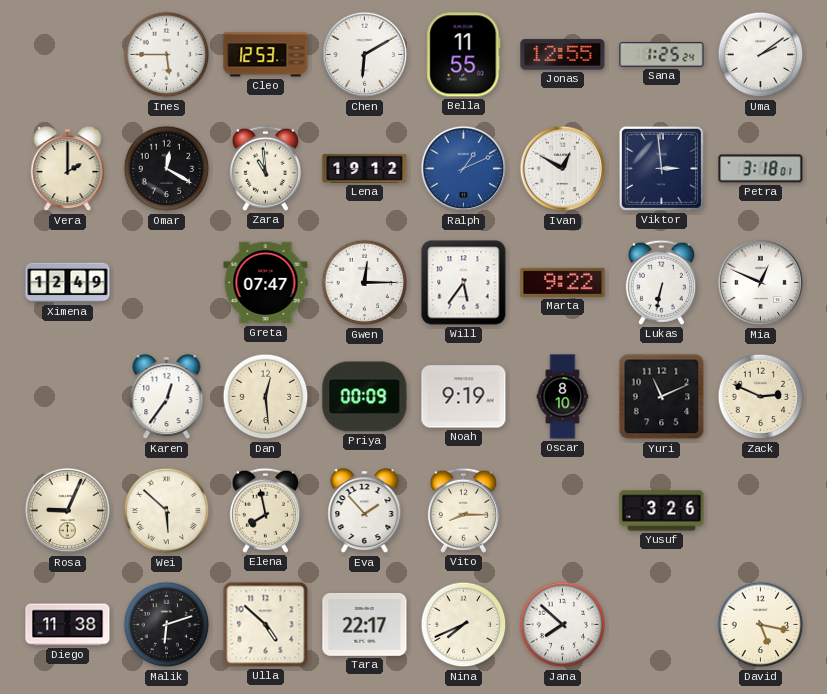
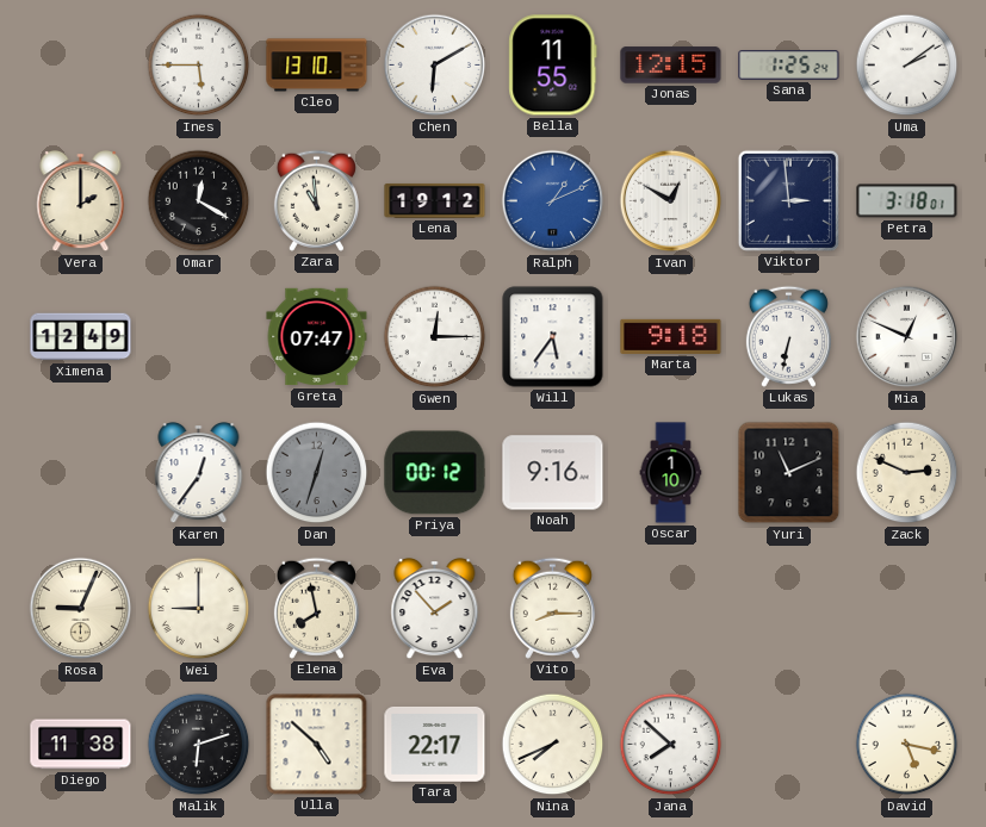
Cleo: 12:53 -> 13:10 (317, 66)
Jonas: 12:55 -> 12:15 (671, 66)
Marta: 9:22 -> 9:18 (671, 336)
Dan: 12:29 -> 12:33 (317, 473)
Dan dial: cream -> grey (317, 473)
Priya: 00:09 -> 00:12 (435, 473)
Noah: 9:19 -> 9:16 (553, 473)
Oscar: 8:10 -> 1:10 (671, 473)
Wei: 5:52 -> 9:00 (199, 609)
Yusuf: 3:26 -> none (662, 511)
